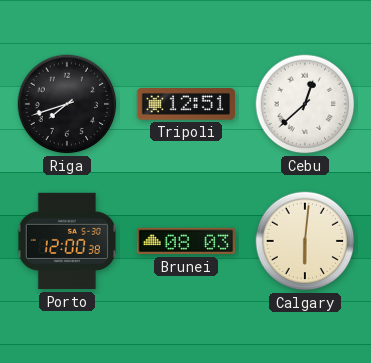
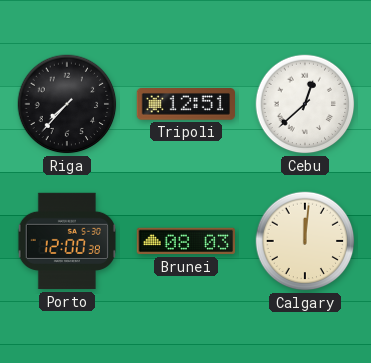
Riga: 7:42 -> 7:37 (67, 104)
Calgary: 6:01 -> 12:01 (305, 241)
